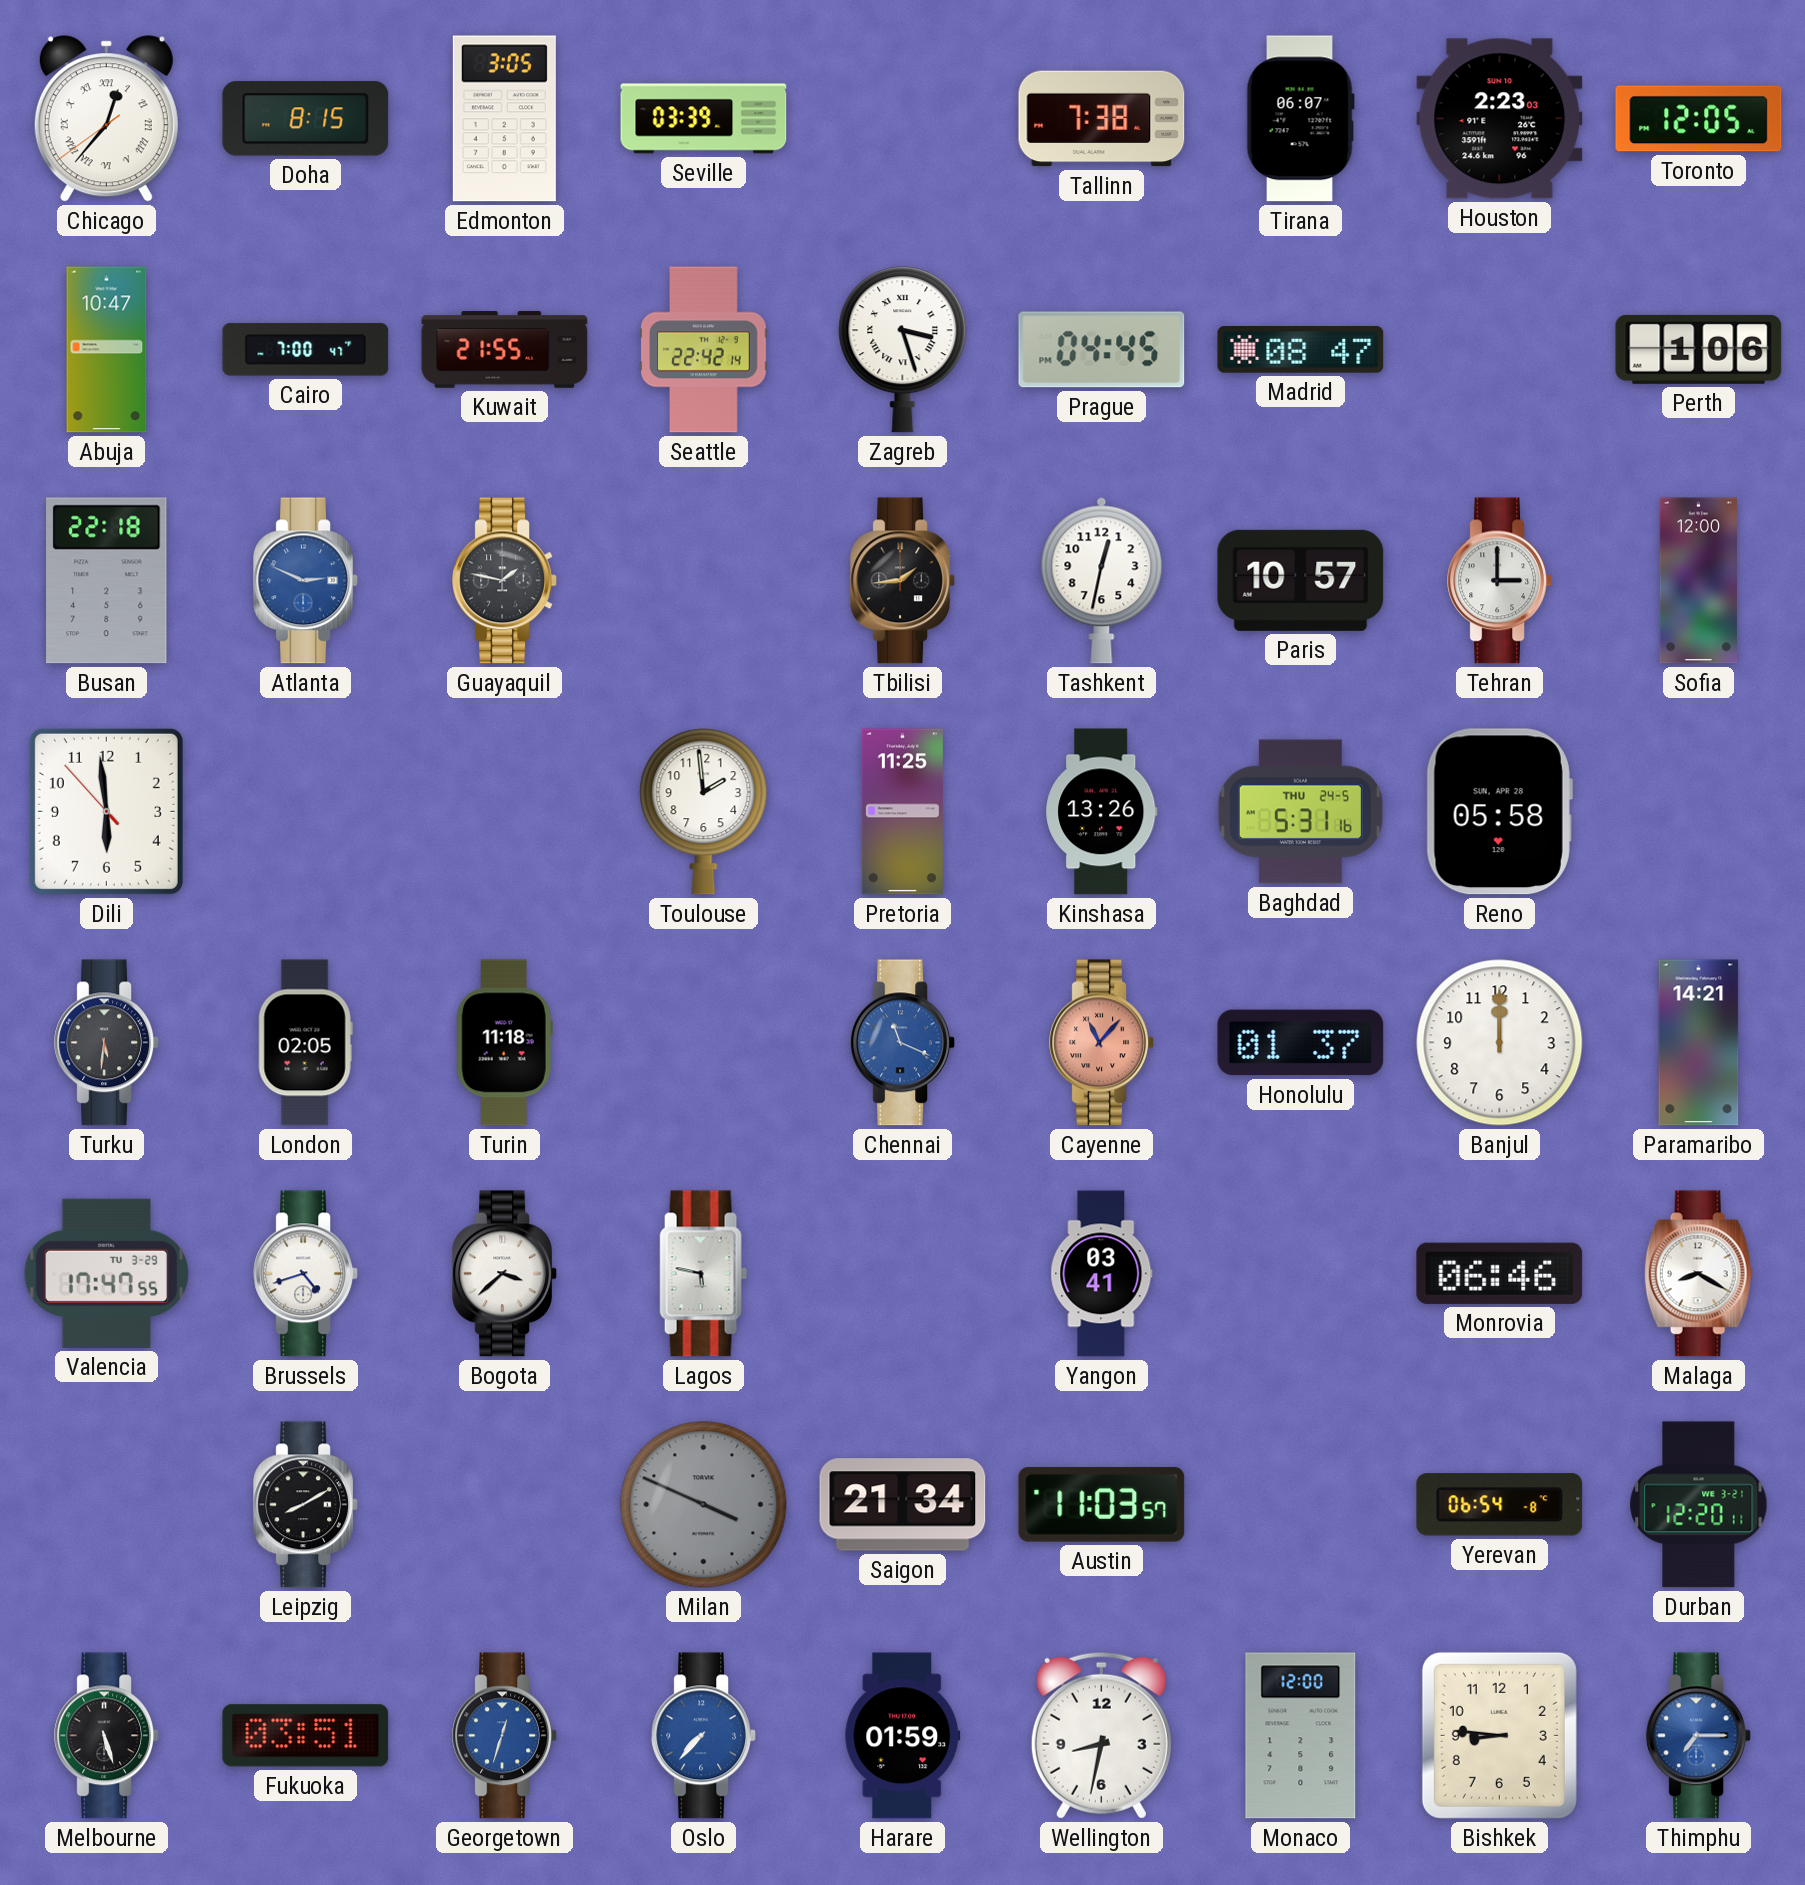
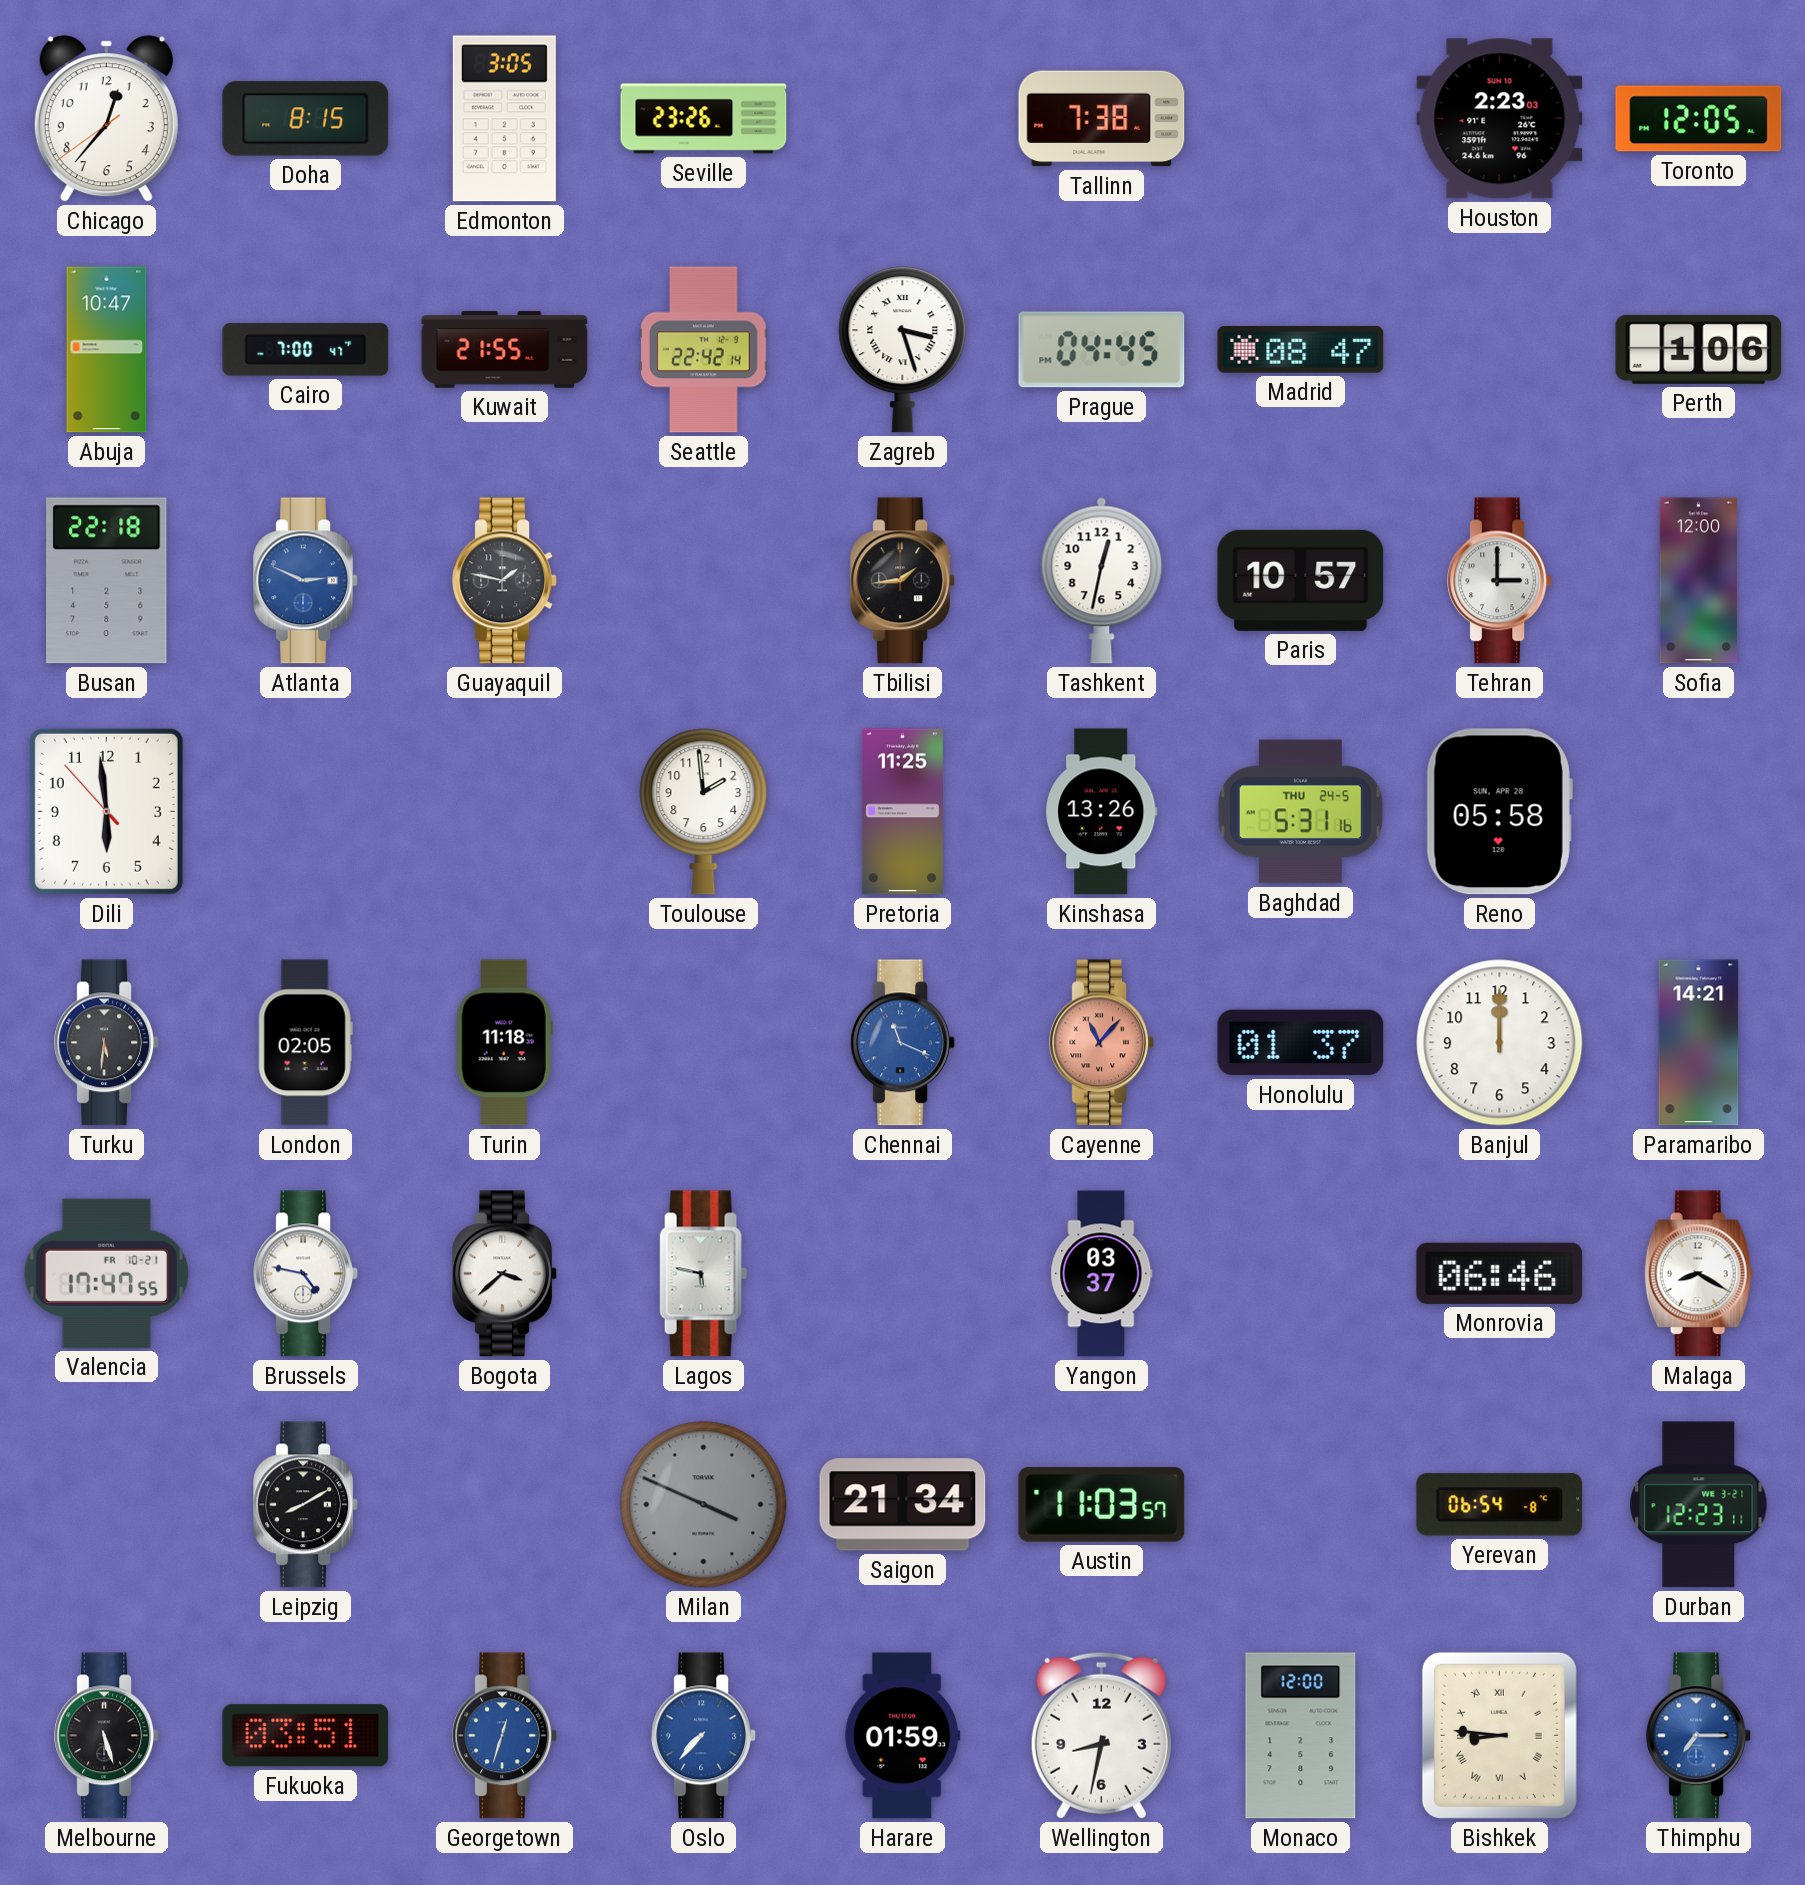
Chicago numerals: Roman -> Arabic (106, 119)
Seville: 03:39 -> 23:26 (704, 119)
Tirana: 06:07 -> none (1300, 119)
Valencia date: TU 3-29 -> FR 10-21 (107, 1273)
Brussels: 4:42 -> 4:47 (306, 1274)
Yangon: 03:41 -> 03:37 (1102, 1274)
Durban: 12:20 -> 12:23 (1699, 1505)
Bishkek numerals: Arabic -> Roman (1499, 1735)
